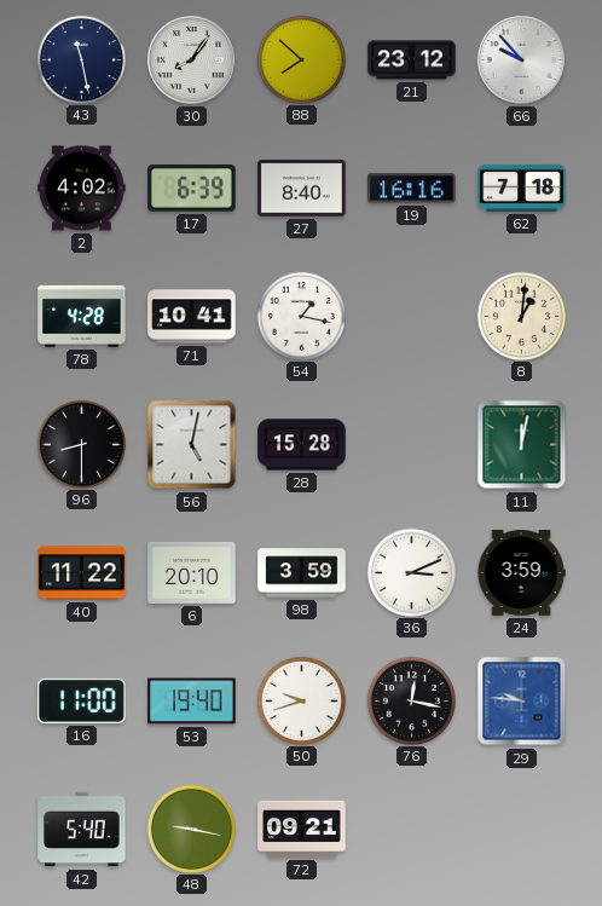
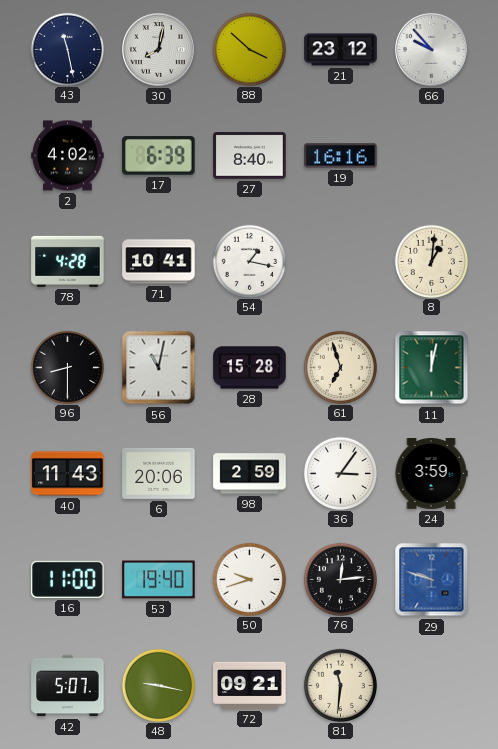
30: 8:06 -> 8:02 (159, 50)
88: 7:52 -> 3:52 (249, 49)
62: 7:18 -> none (522, 187)
56: 5:02 -> 11:02 (159, 368)
61: none -> 6:57 (340, 367)
40: 11:22 -> 11:43 (68, 474)
6: 20:10 -> 20:06 (159, 473)
98: 3:59 -> 2:59 (250, 474)
36: 3:11 -> 3:06 (340, 473)
76: 12:17 -> 12:14 (340, 579)
29: 9:46 -> 9:48 (432, 580)
42: 5:40 -> 5:07 (68, 686)
81: none -> 11:31 (340, 685)
